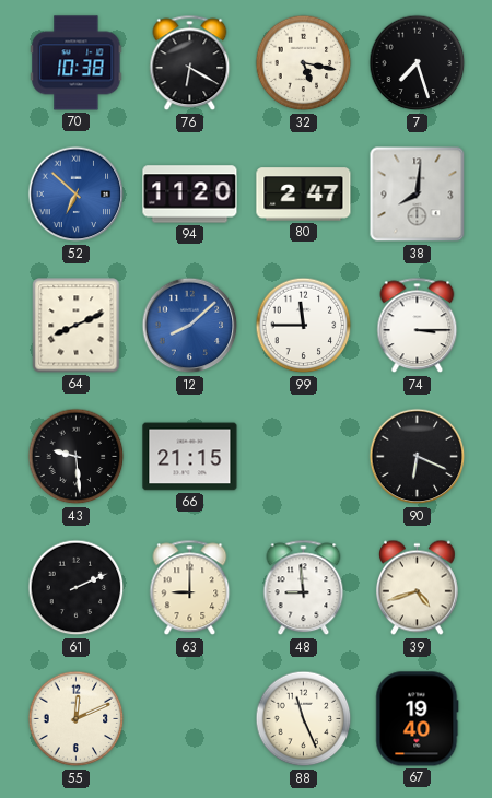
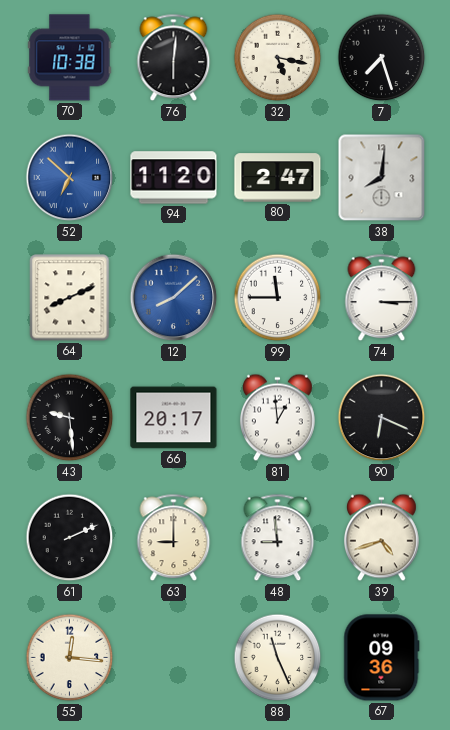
76: 6:20 -> 6:01 (174, 58)
66: 21:15 -> 20:17 (174, 418)
81: none -> 12:59 (277, 418)
55: 12:11 -> 12:16 (70, 658)
67: 19:40 -> 09:36 (382, 658)
